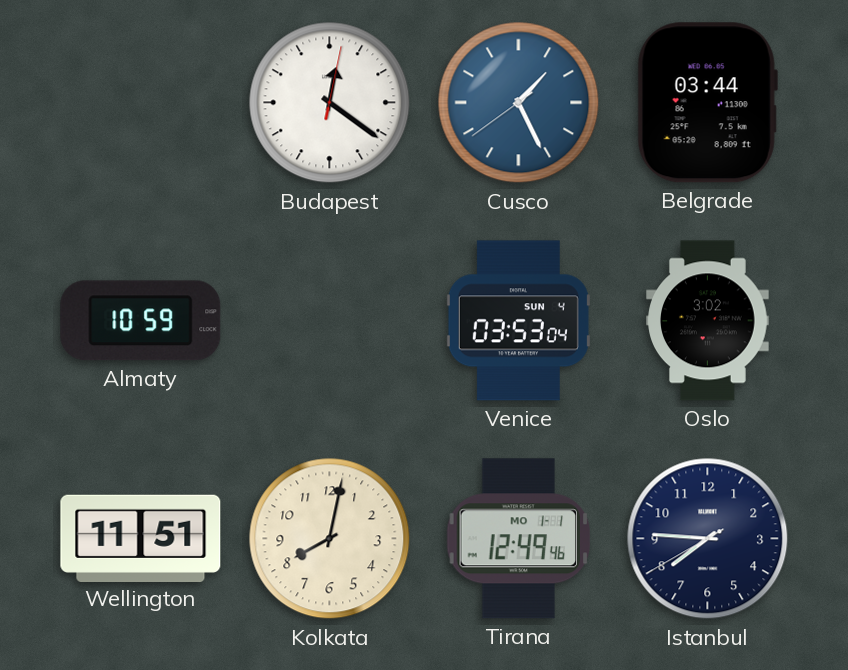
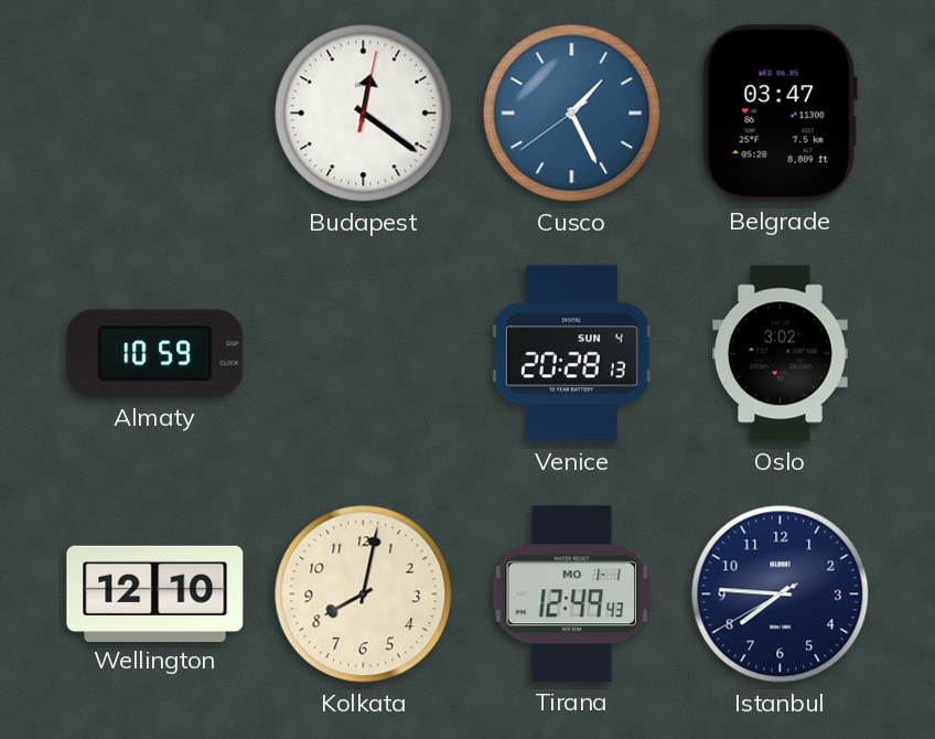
Belgrade: 03:44 -> 03:47 (780, 114)
Venice: 03:53 -> 20:28 (571, 354)
Wellington: 11:51 -> 12:10 (155, 593)
Tirana: 12:49:46 -> 12:49:43 (571, 595)
